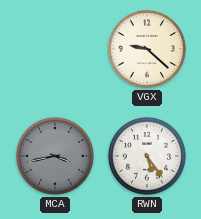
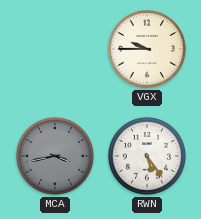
VGX: 9:22 -> 9:45 (147, 49)
